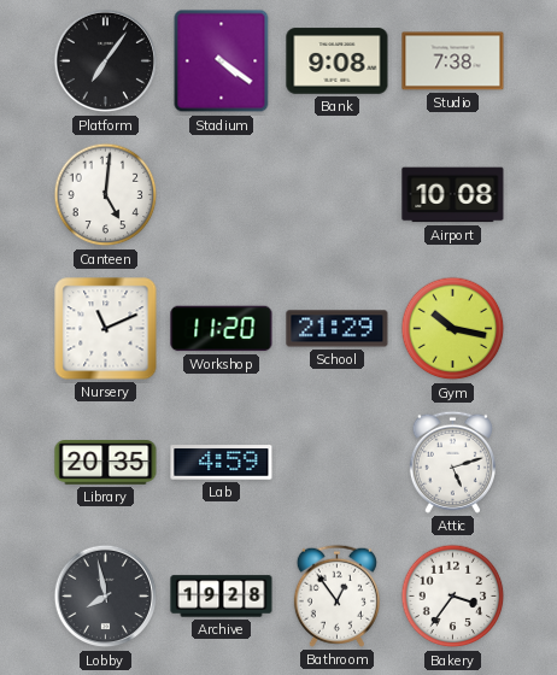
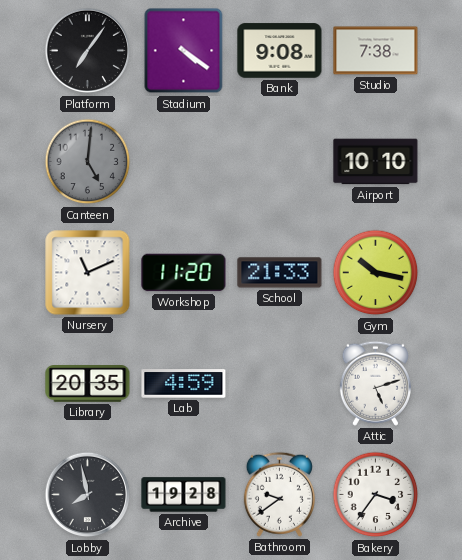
Canteen dial: white -> grey (88, 162)
Airport: 10:08 -> 10:10 (376, 162)
School: 21:29 -> 21:33 (280, 273)
Bathroom: 12:54 -> 9:39 (279, 494)
